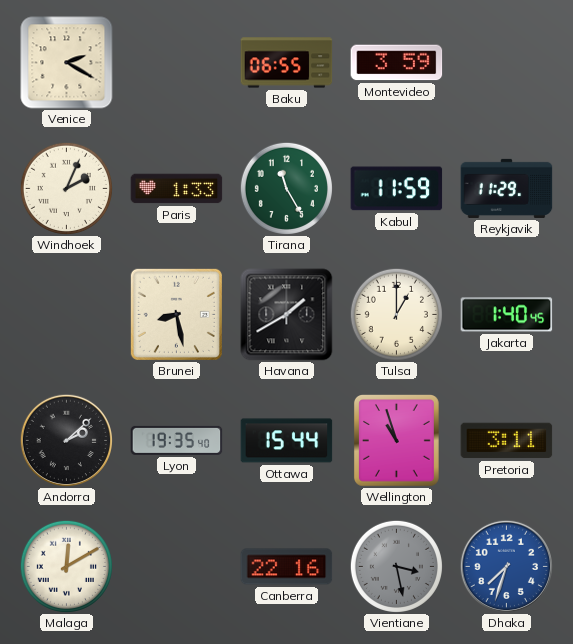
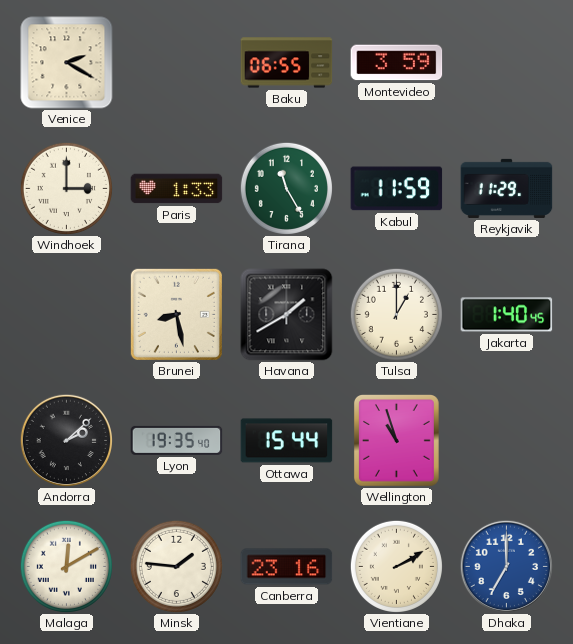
Windhoek: 2:04 -> 3:00 (66, 188)
Pretoria: 3:11 -> none (507, 441)
Minsk: none -> 1:46 (176, 566)
Canberra: 22:16 -> 23:16 (287, 567)
Vientiane: 3:28 -> 2:10 (396, 566)
Vientiane dial: grey -> cream (396, 566)
Dhaka: 7:33 -> 7:00 (506, 566)
